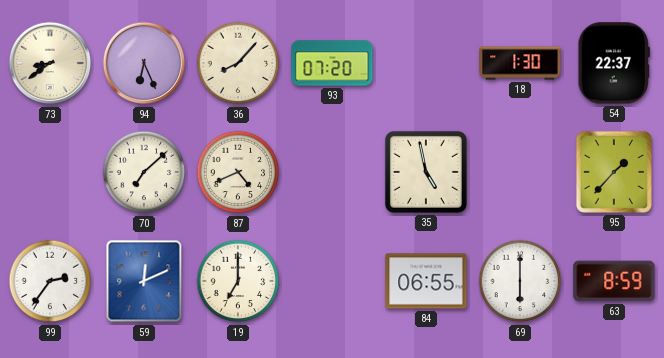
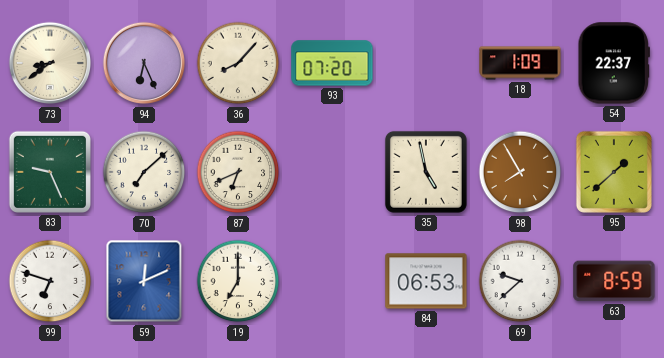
18: 1:30 -> 1:09 (520, 63)
83: none -> 9:26 (50, 172)
87: 4:41 -> 6:41 (238, 172)
98: none -> 7:55 (520, 172)
95: 1:37 -> 1:38 (614, 172)
99: 2:36 -> 6:48 (50, 281)
84: 06:55 -> 06:53 (426, 281)
69: 6:00 -> 9:38 (520, 281)
